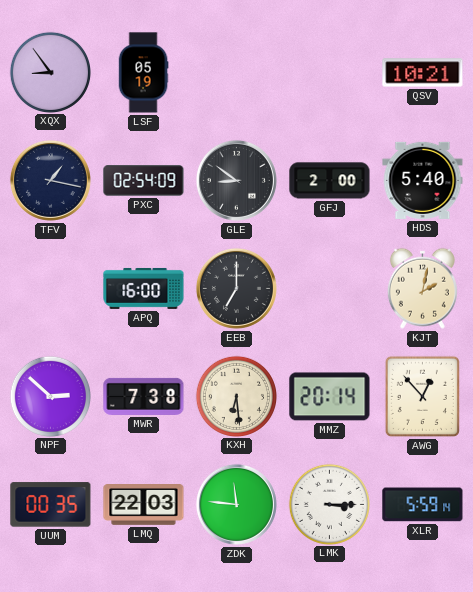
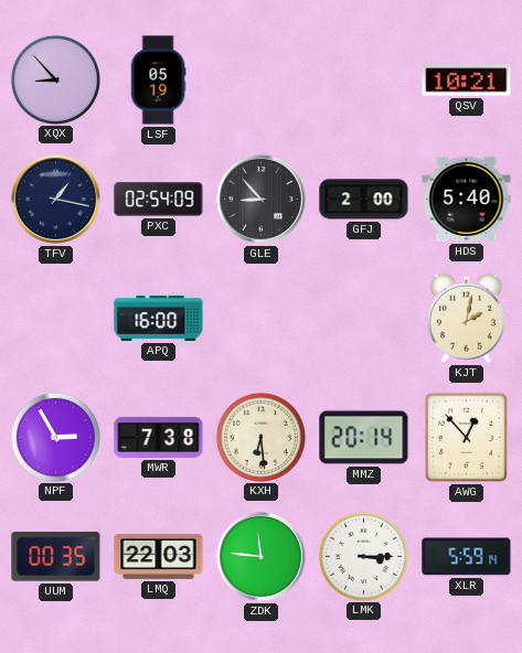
XQX: 8:54 -> 8:53 (55, 79)
GLE: 8:51 -> 8:53 (260, 199)
EEB: 7:00 -> none (236, 288)
NPF: 2:52 -> 2:55 (55, 437)
